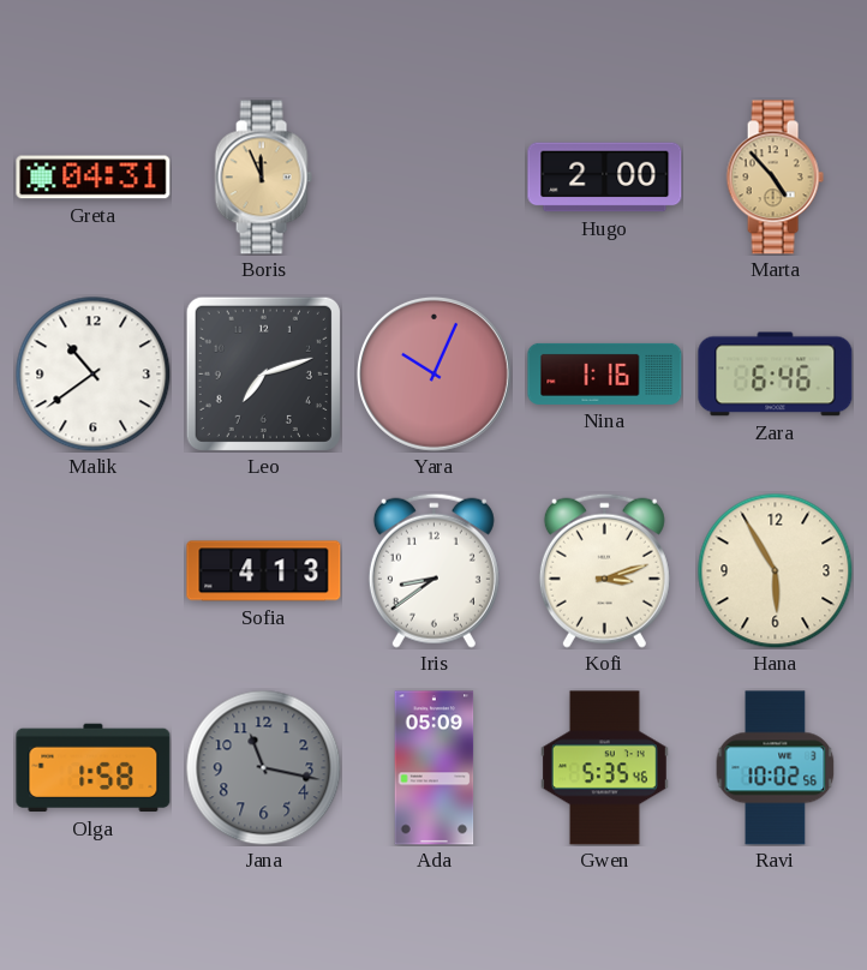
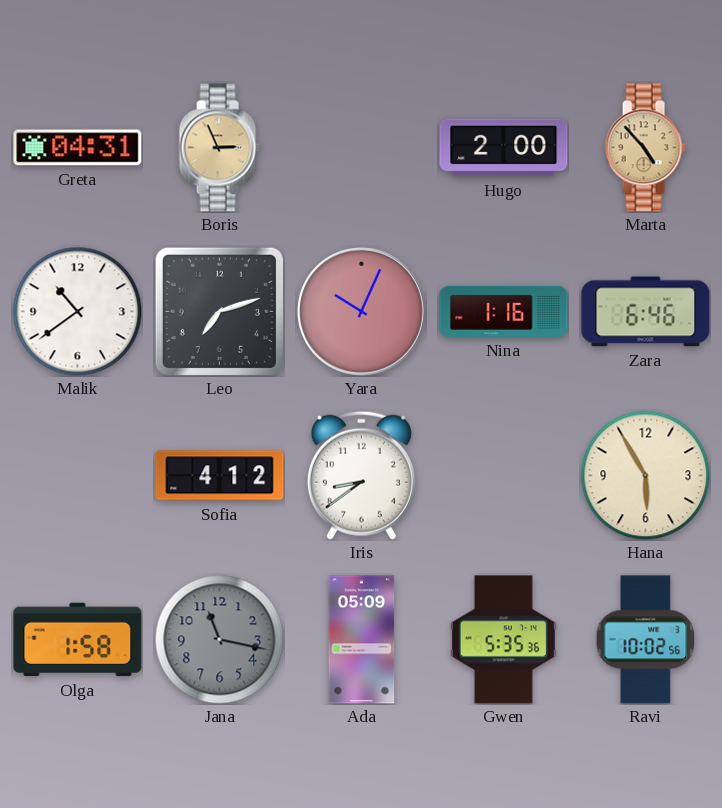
Boris: 11:56 -> 2:56 (219, 148)
Sofia: 4:13 -> 4:12 (220, 476)
Kofi: 3:12 -> none (604, 570)
Gwen: 5:35:46 -> 5:35:36 (503, 640)
